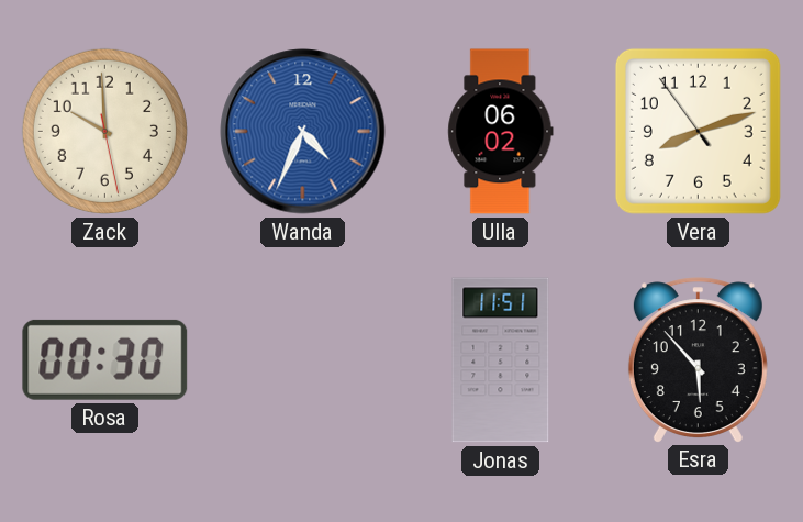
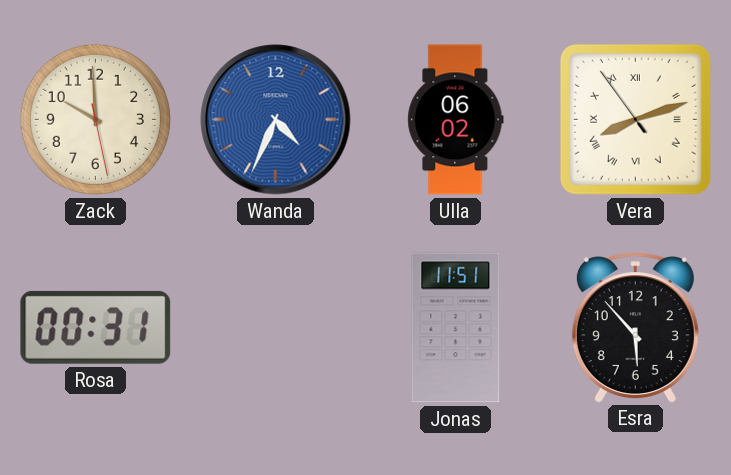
Vera numerals: Arabic -> Roman (635, 119)
Rosa: 00:30 -> 00:31 (96, 327)
